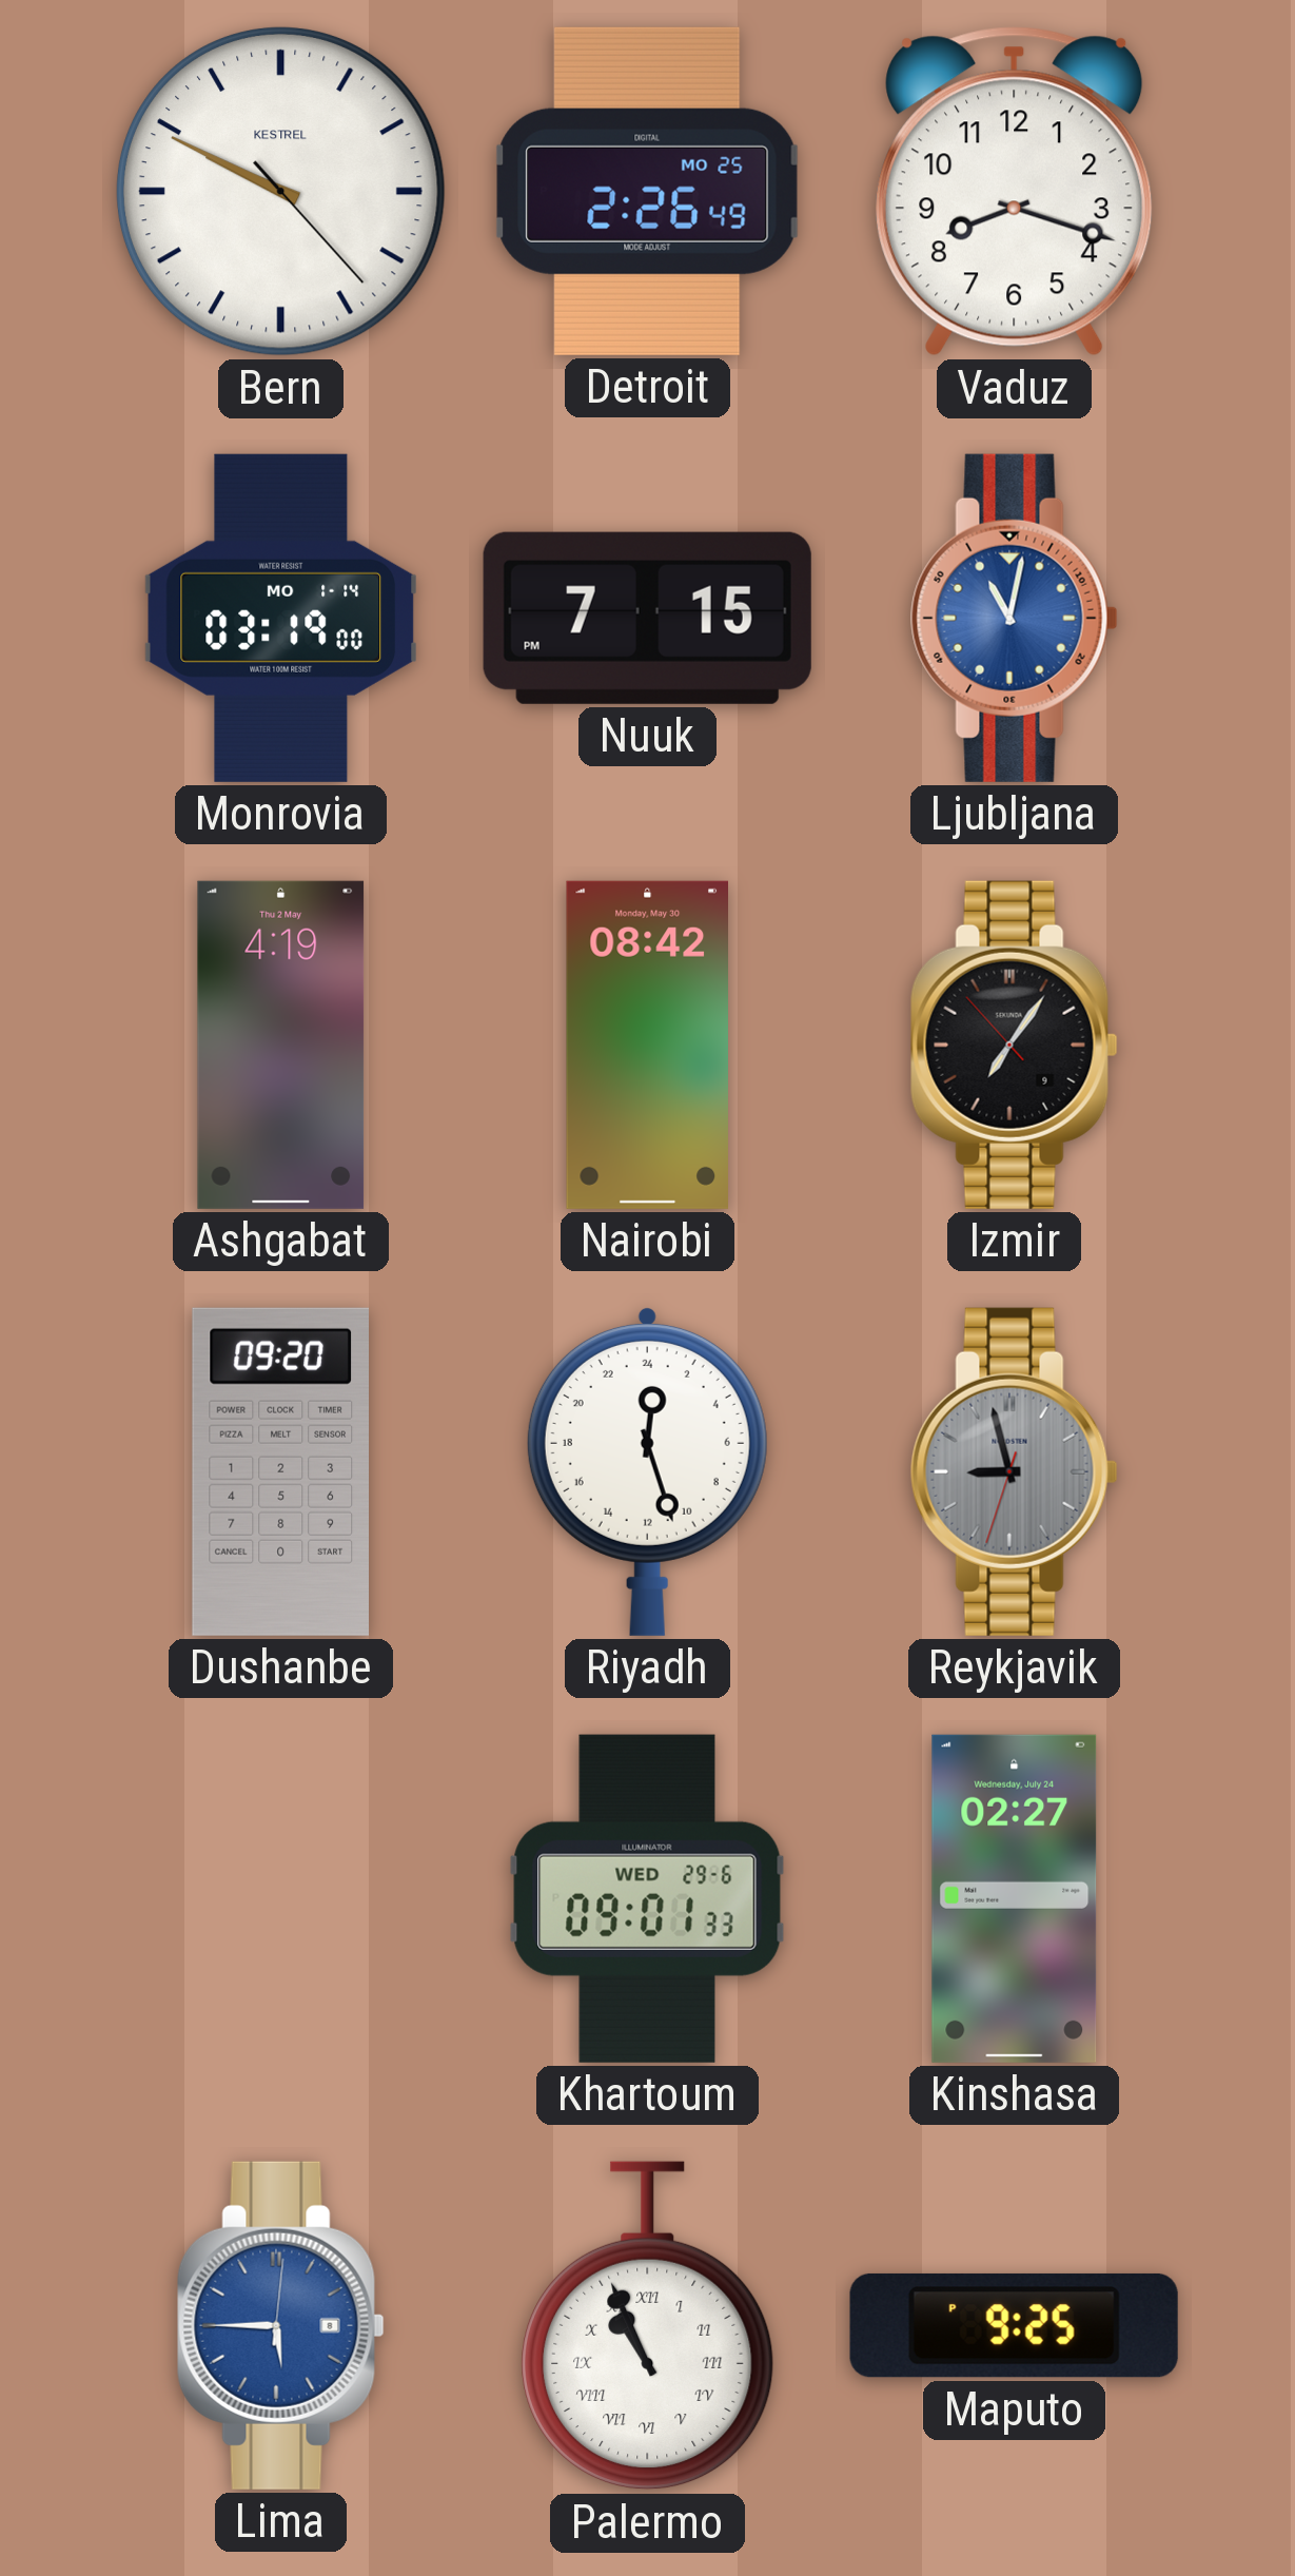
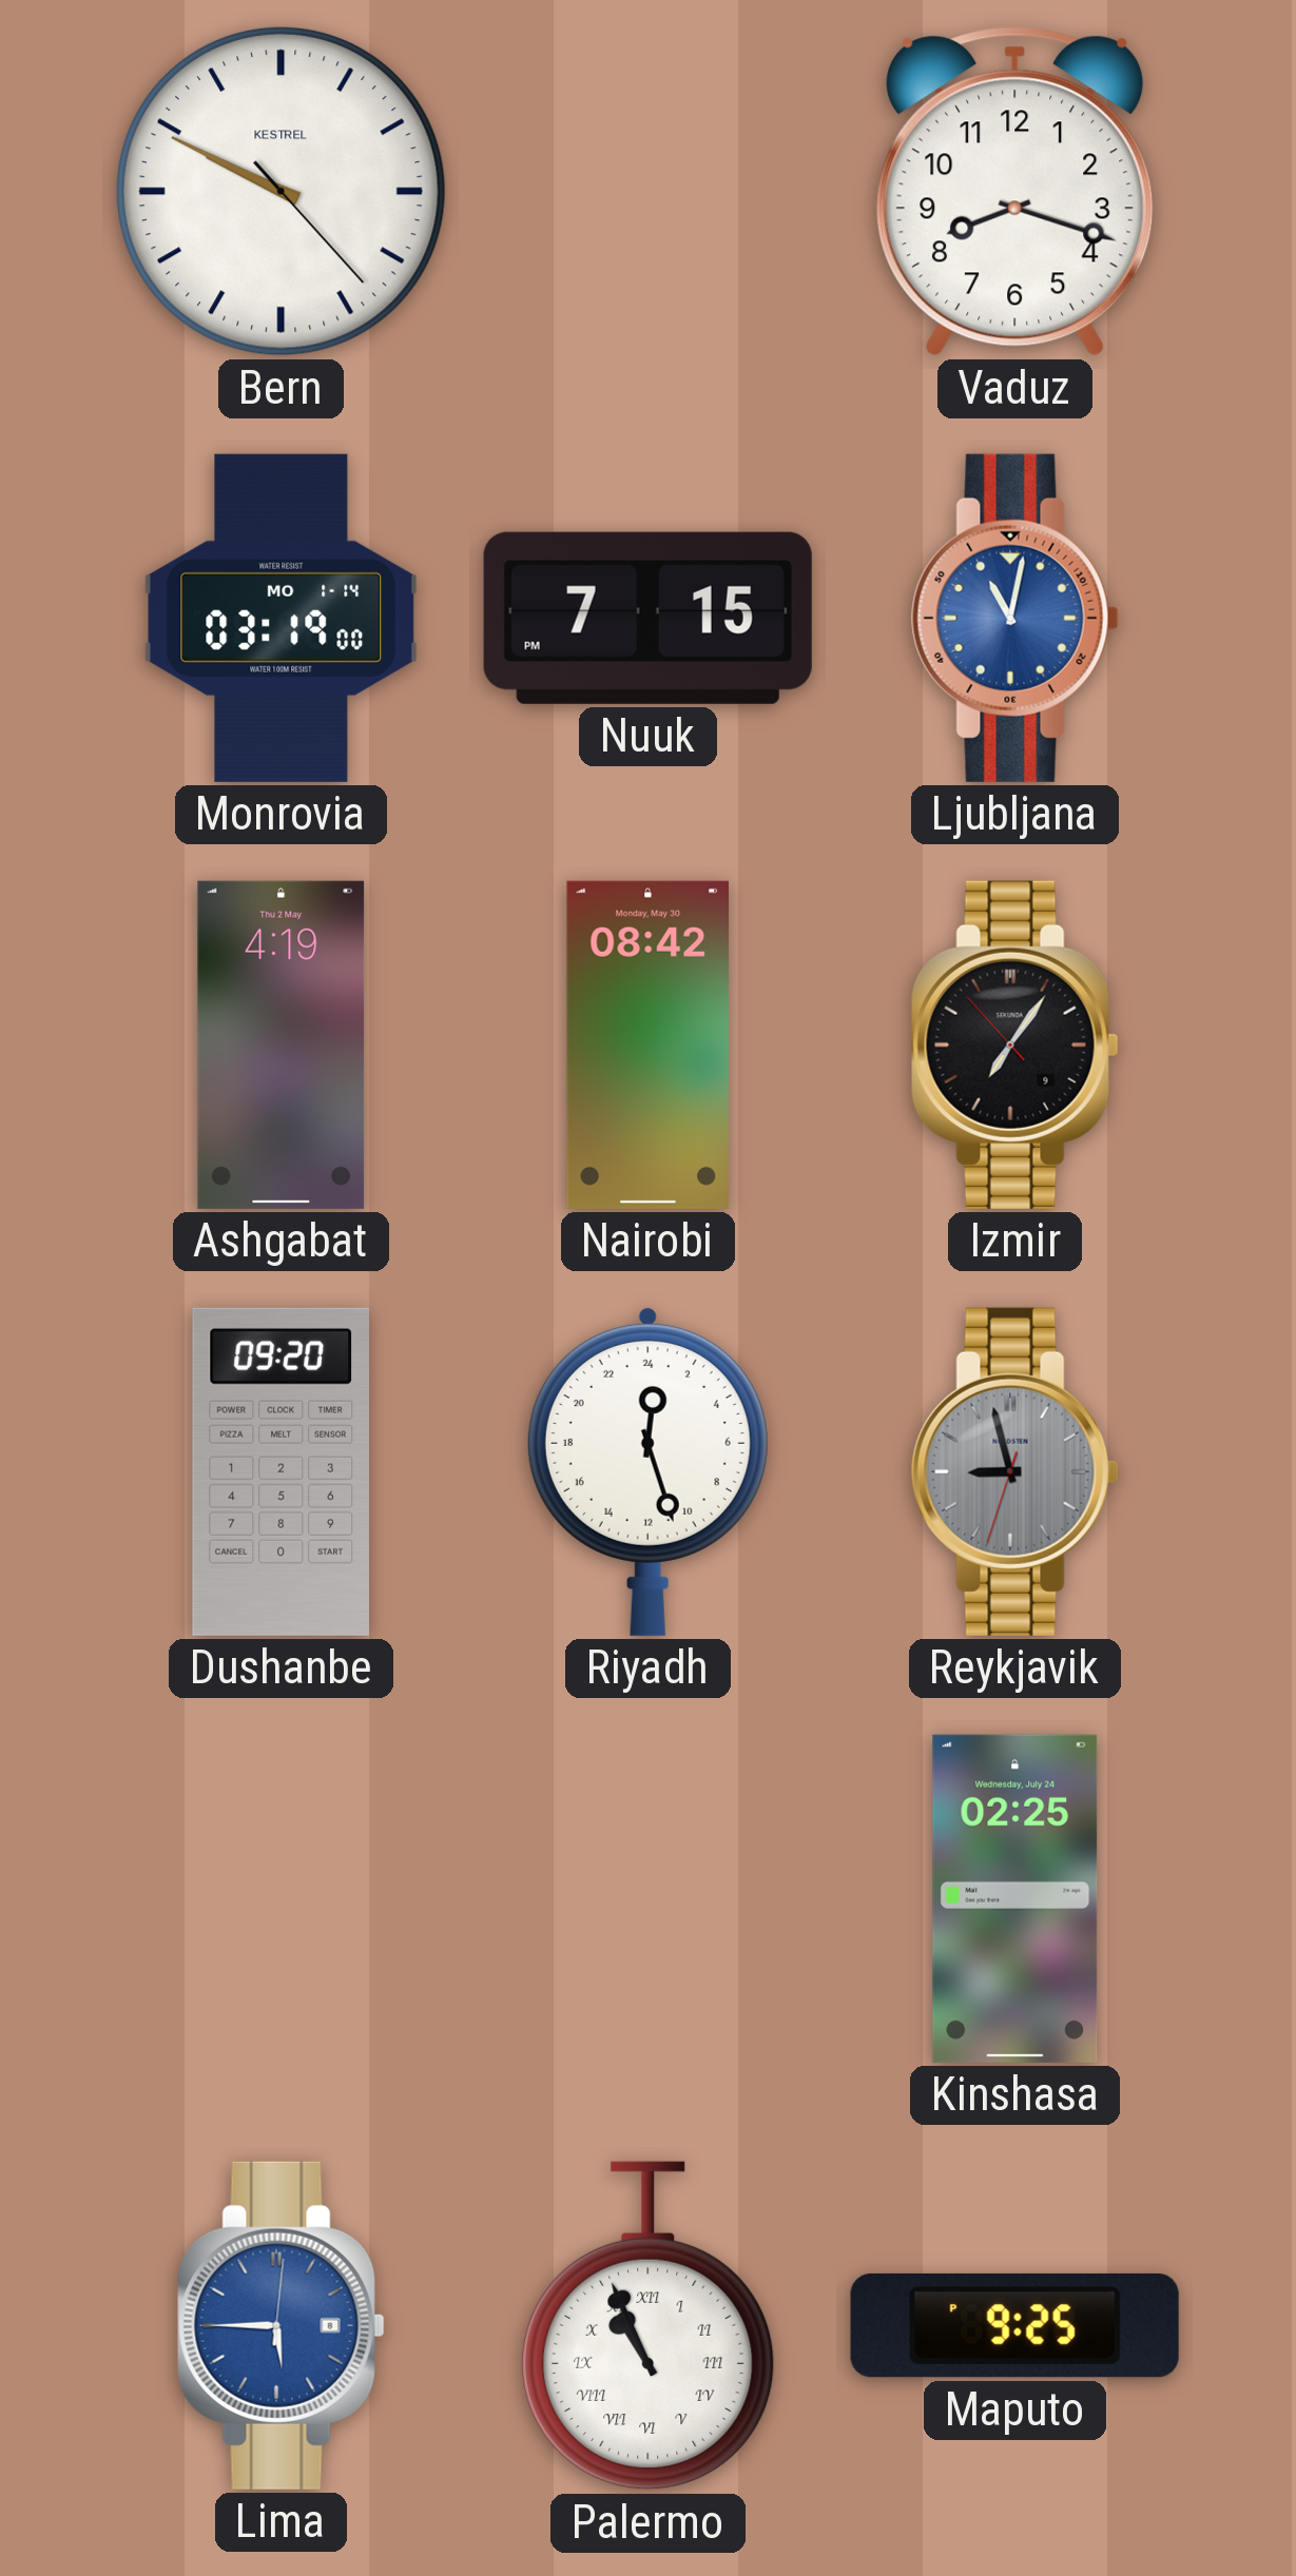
Detroit: 2:26 -> none (648, 191)
Khartoum: 09:01 -> none (647, 1898)
Kinshasa: 02:27 -> 02:25 (1015, 1898)
